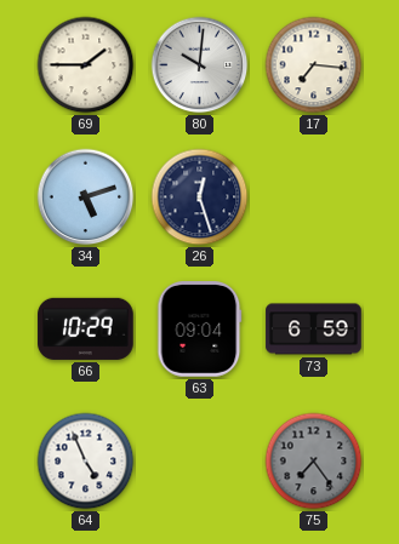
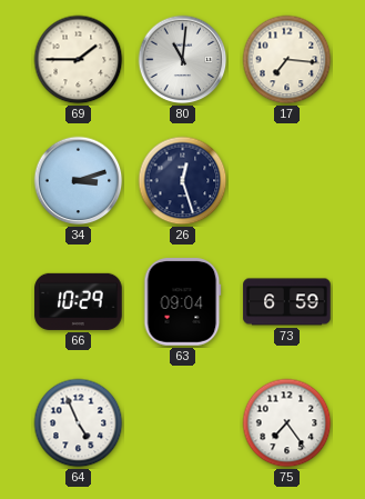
80: 10:01 -> 11:01 (183, 60)
34: 5:12 -> 3:12 (79, 181)
75 dial: grey -> white (287, 423)
